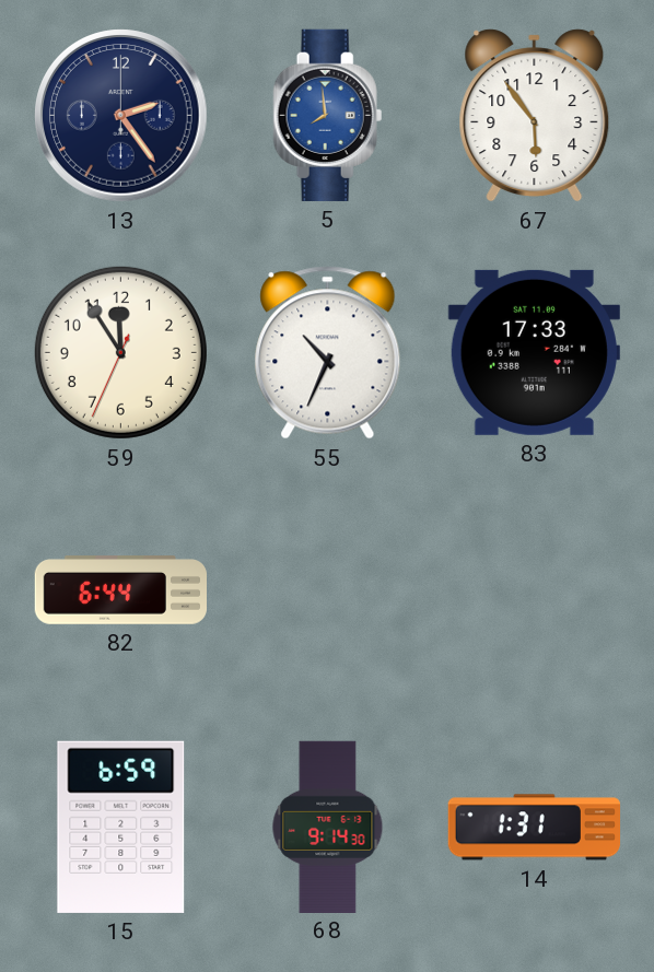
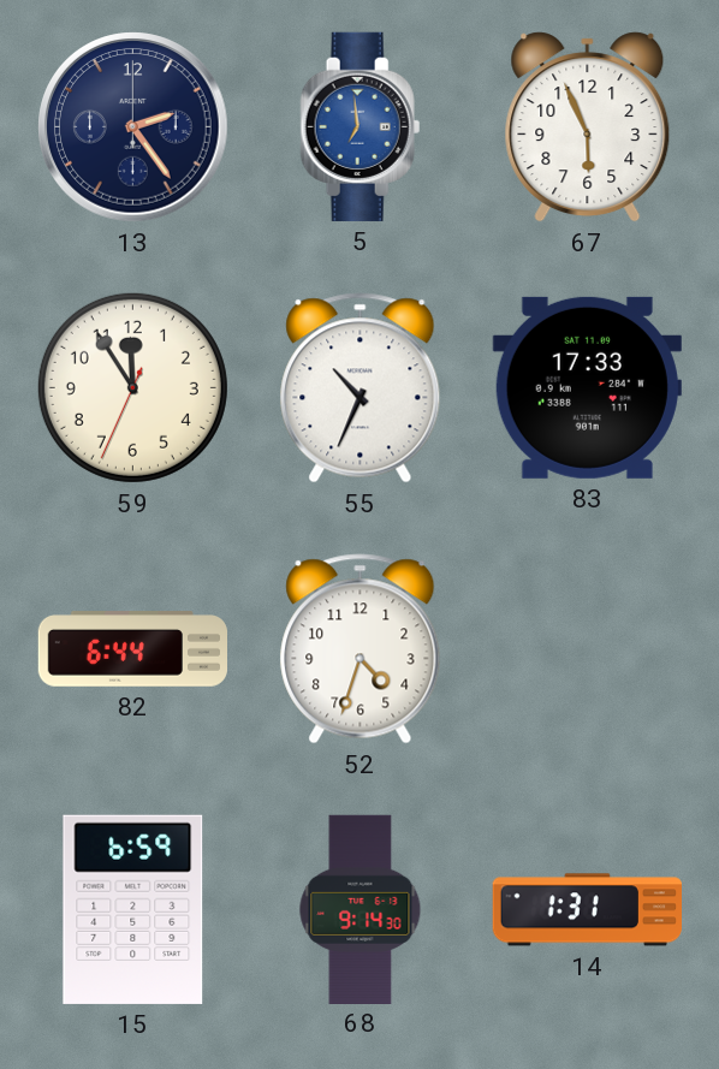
5: 7:59 -> 6:59 (361, 126)
67: 5:54 -> 5:56 (588, 127)
52: none -> 4:33 (361, 649)
